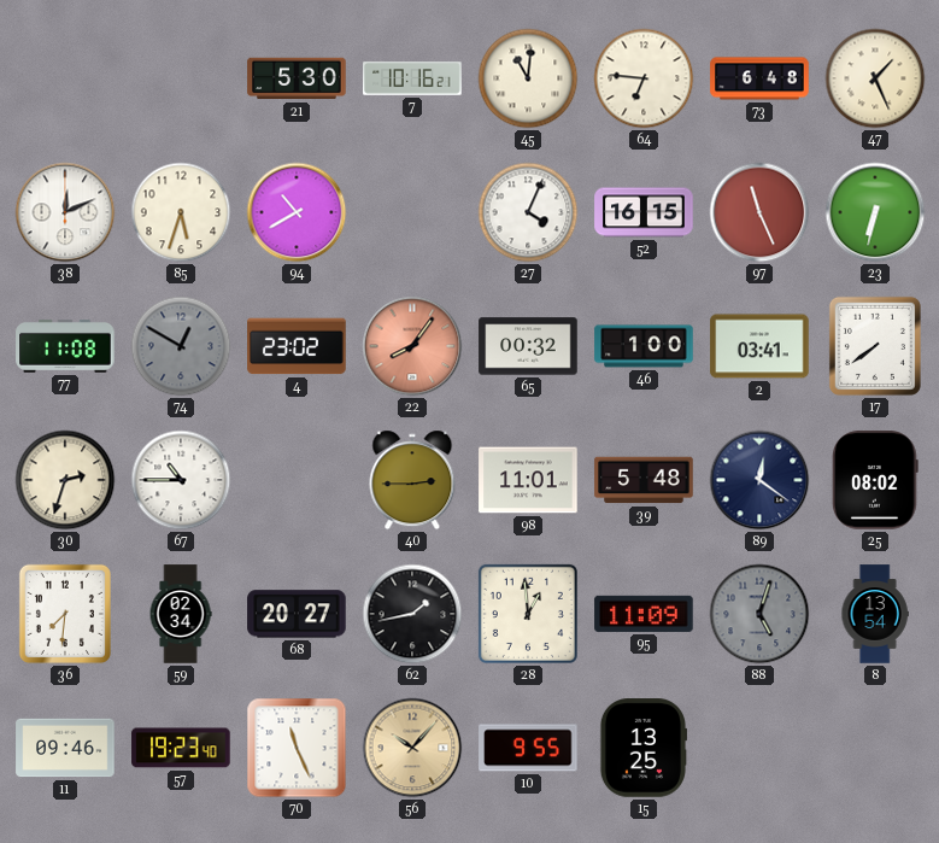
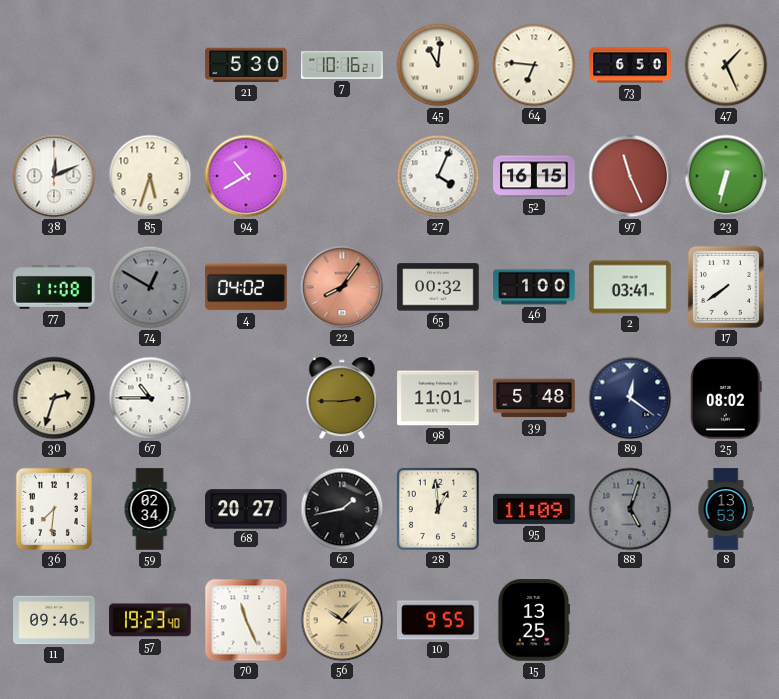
73: 6:48 -> 6:50 (630, 65)
4: 23:02 -> 04:02 (246, 287)
8: 13:54 -> 13:53 (726, 509)
